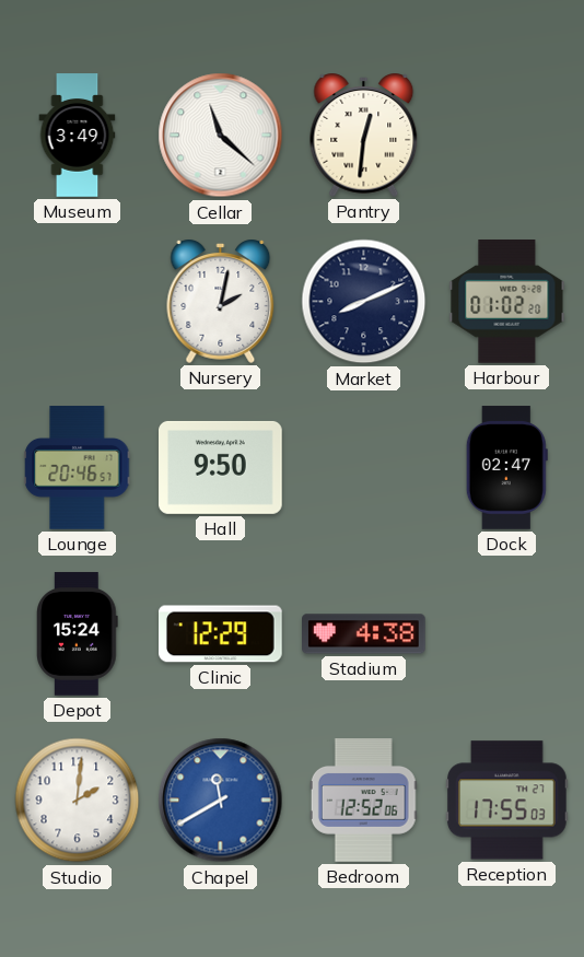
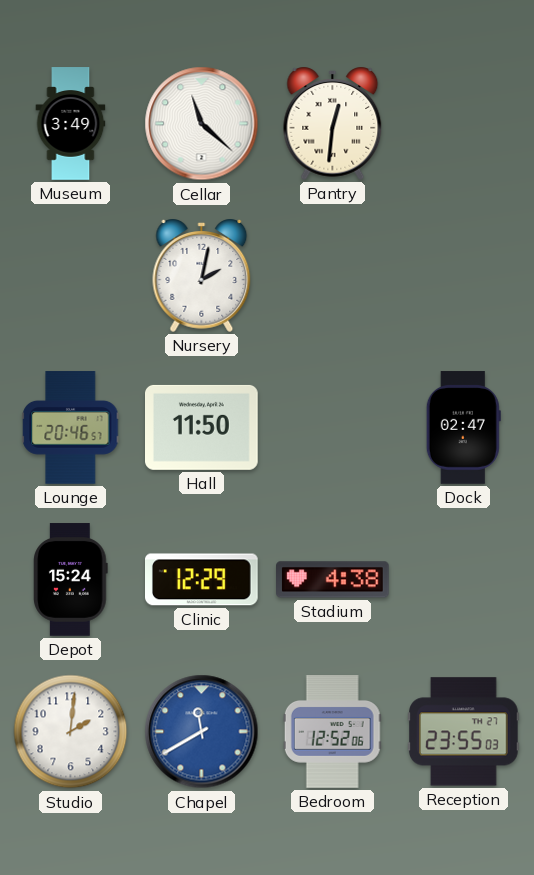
Market: 8:11 -> none (364, 302)
Harbour: 01:02 -> none (507, 302)
Hall: 9:50 -> 11:50 (202, 427)
Reception: 17:55 -> 23:55 (464, 732)
